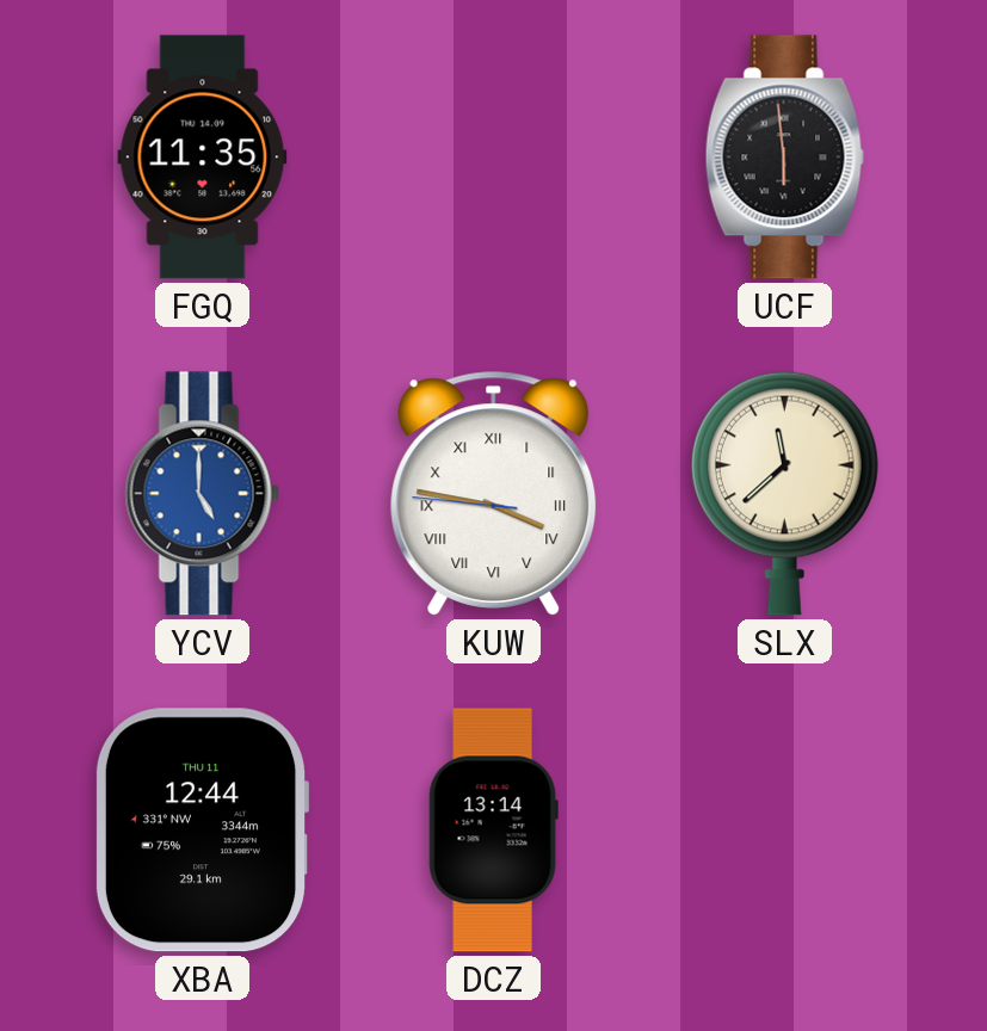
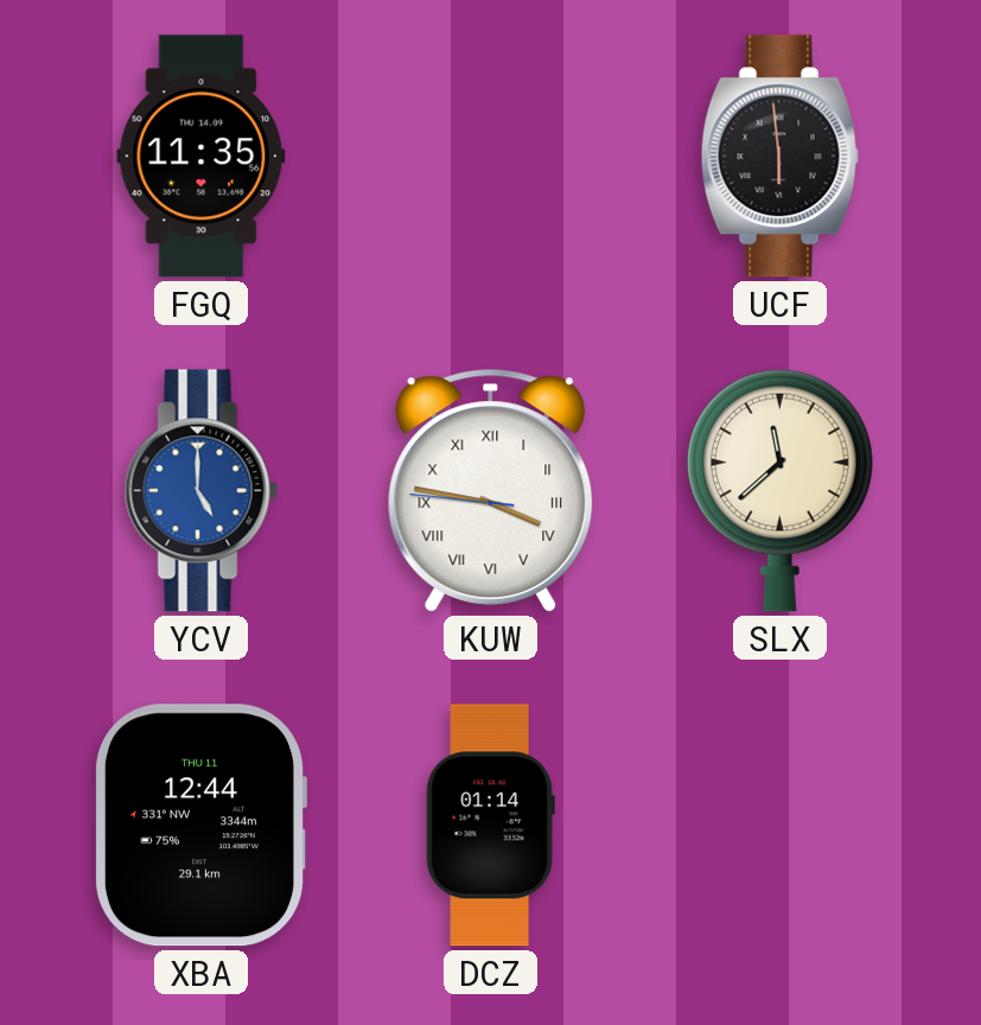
DCZ: 13:14 -> 01:14 (490, 826)
